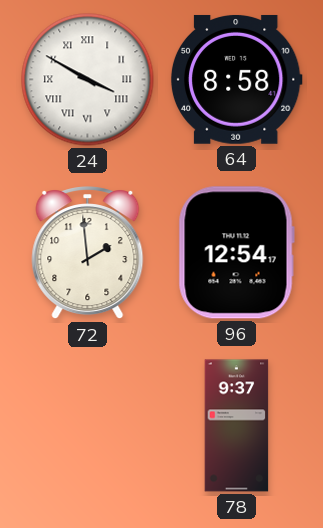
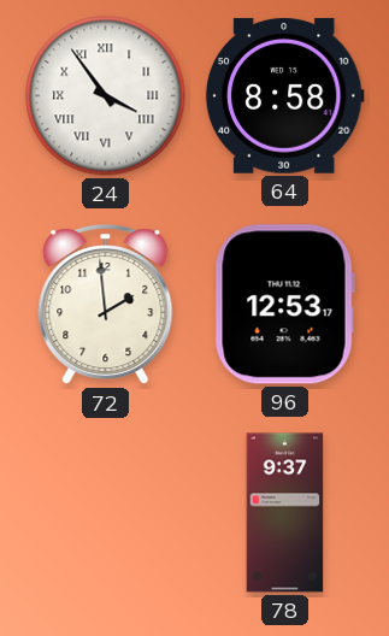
24: 3:50 -> 3:54 (106, 96)
96: 12:54 -> 12:53 (284, 305)
